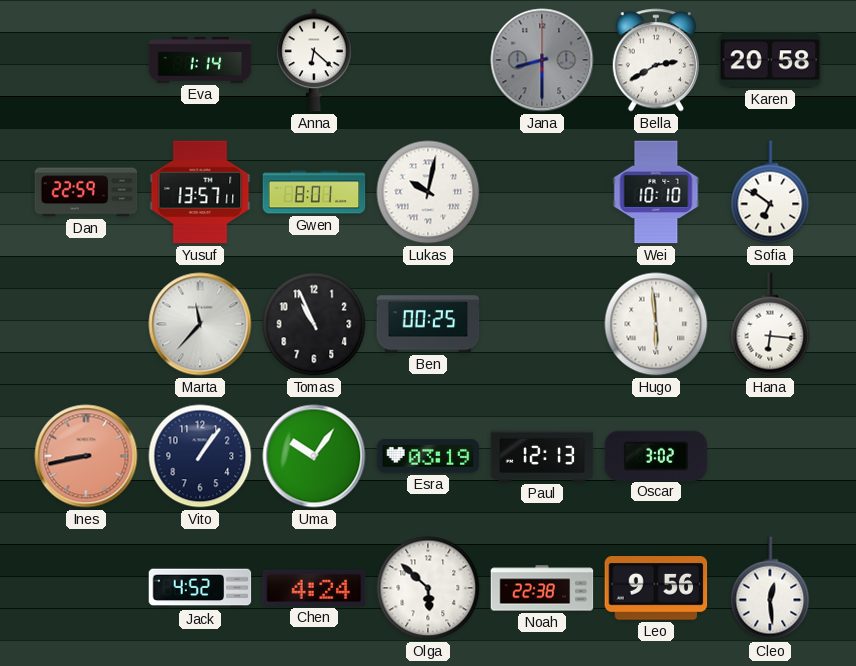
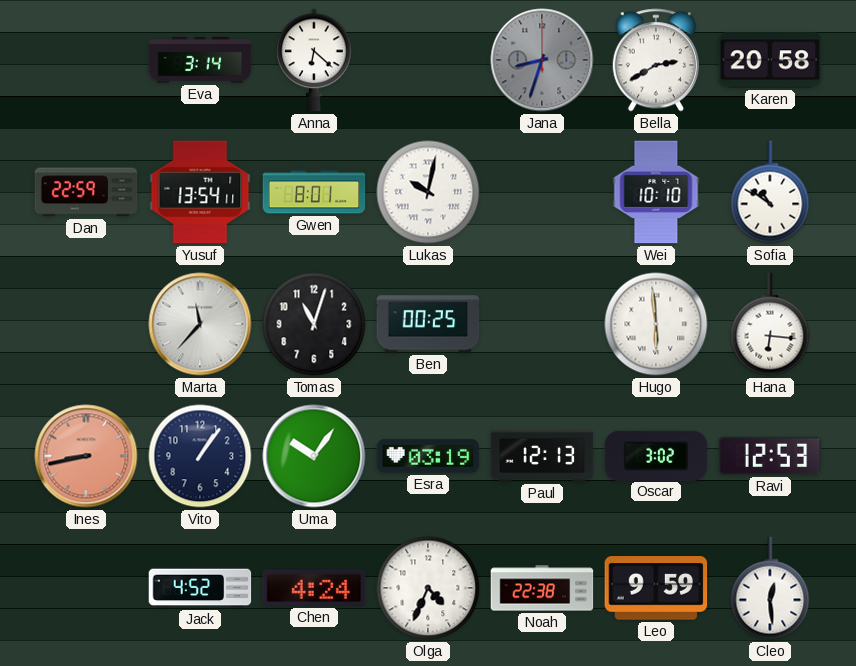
Eva: 1:14 -> 3:14 (200, 60)
Jana: 8:30 -> 8:33 (542, 60)
Yusuf: 13:57 -> 13:54 (200, 192)
Sofia: 6:51 -> 10:51 (770, 192)
Tomas: 10:56 -> 11:03 (314, 324)
Ravi: none -> 12:53 (770, 456)
Olga: 5:52 -> 4:34 (428, 588)
Leo: 9:56 -> 9:59 (656, 588)
